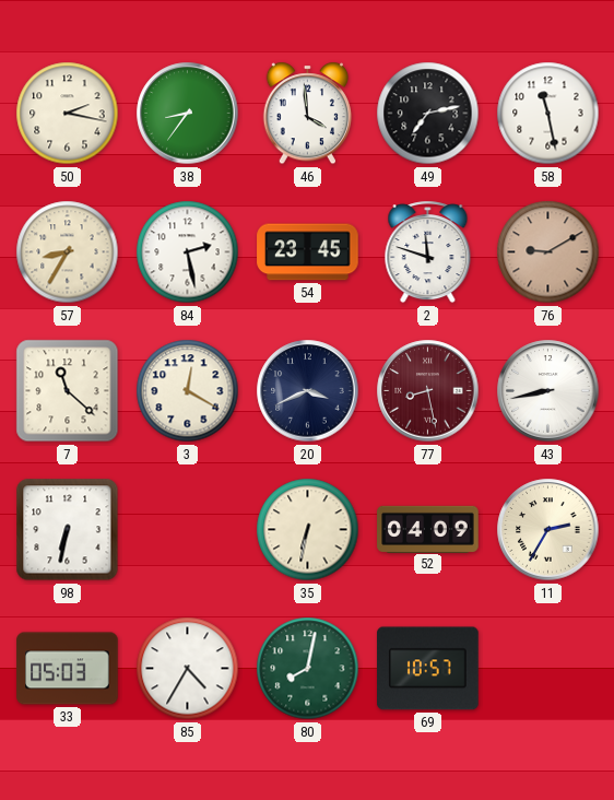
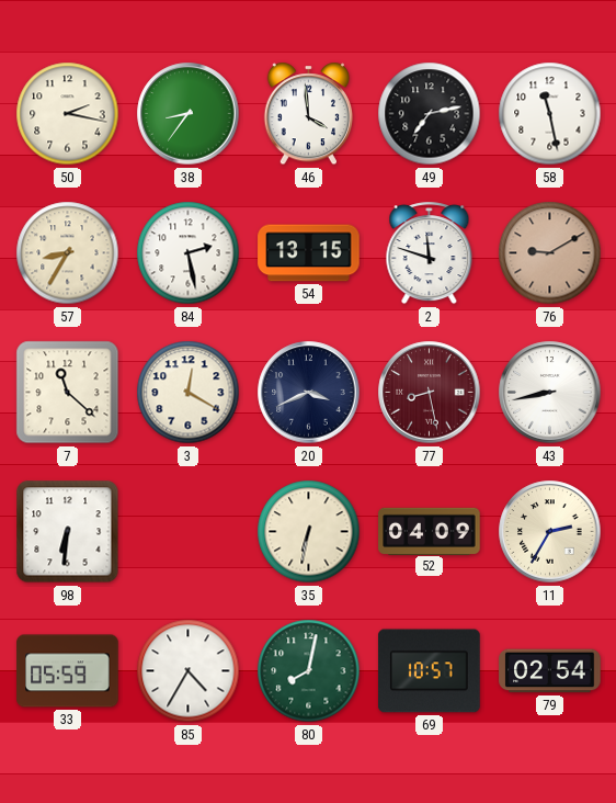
54: 23:45 -> 13:15 (309, 253)
98: 6:32 -> 6:31 (68, 532)
33: 05:03 -> 05:59 (68, 671)
79: none -> 02:54 (550, 671)
